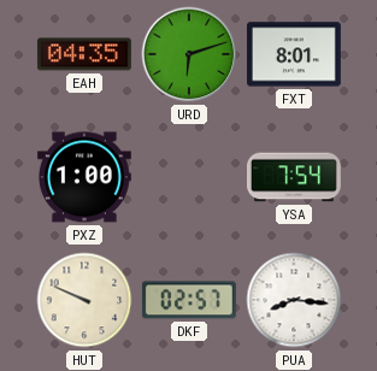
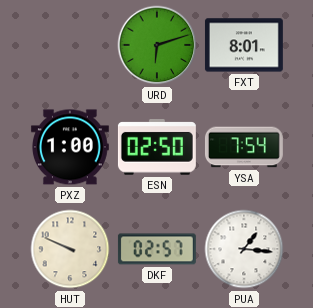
EAH: 04:35 -> none (84, 54)
ESN: none -> 02:50 (157, 148)
PUA: 8:16 -> 1:16 (244, 249)
